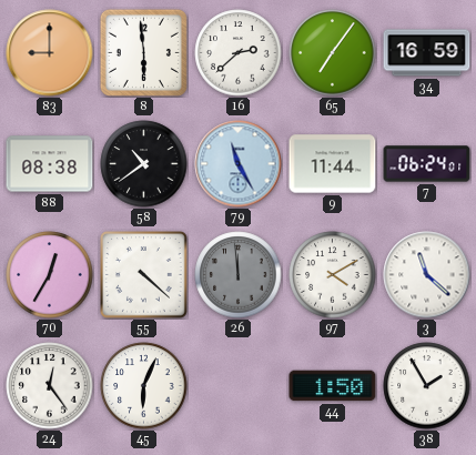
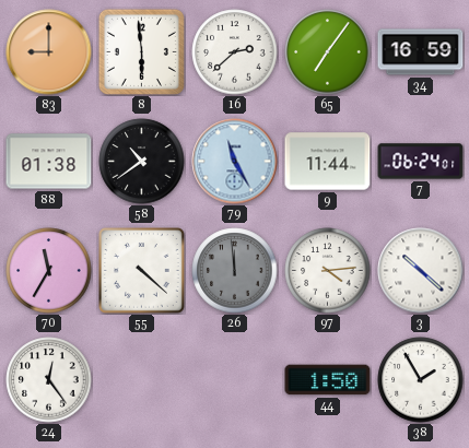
88: 08:38 -> 01:38 (49, 162)
70: 12:35 -> 11:35 (49, 271)
97: 4:10 -> 4:14 (328, 271)
3: 11:22 -> 10:22 (421, 271)
45: 6:04 -> none (144, 386)
